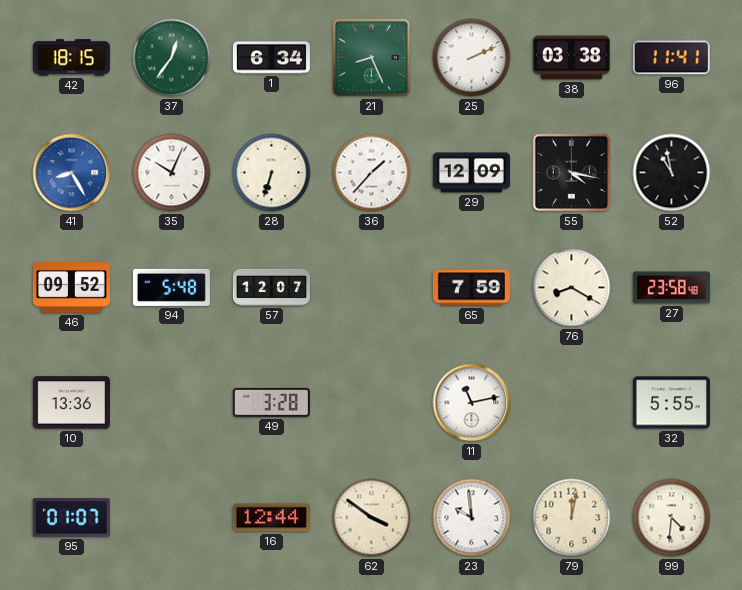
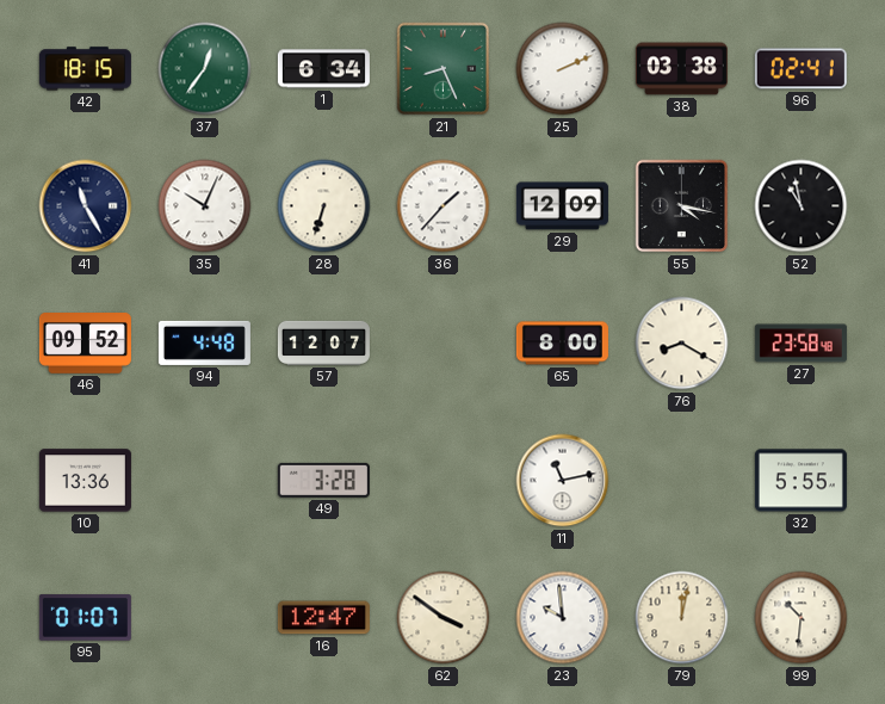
96: 11:41 -> 02:41 (800, 69)
41: 8:25 -> 11:25 (86, 206)
41 dial: blue -> navy (86, 206)
94: 5:48 -> 4:48 (204, 342)
65: 7:59 -> 8:00 (562, 344)
16: 12:44 -> 12:47 (323, 618)
99: 4:31 -> 10:31 (802, 618)
